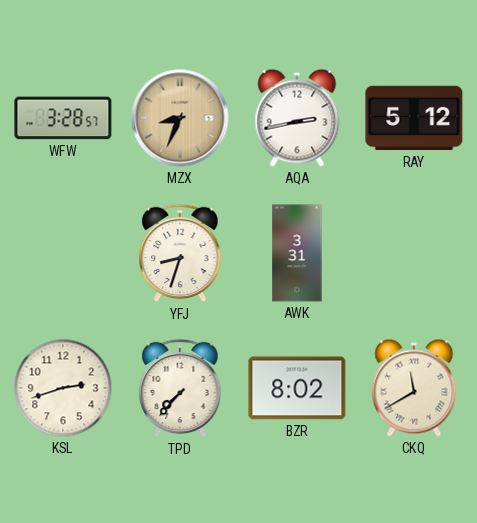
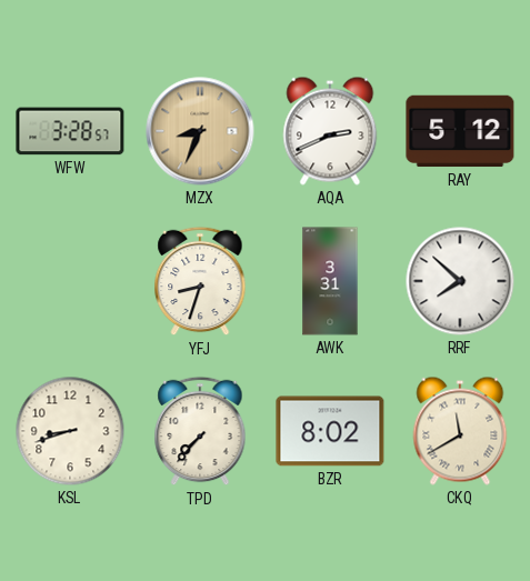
AQA: 2:43 -> 2:41 (330, 131)
RRF: none -> 7:52 (460, 281)
KSL: 2:42 -> 8:42 (70, 431)
